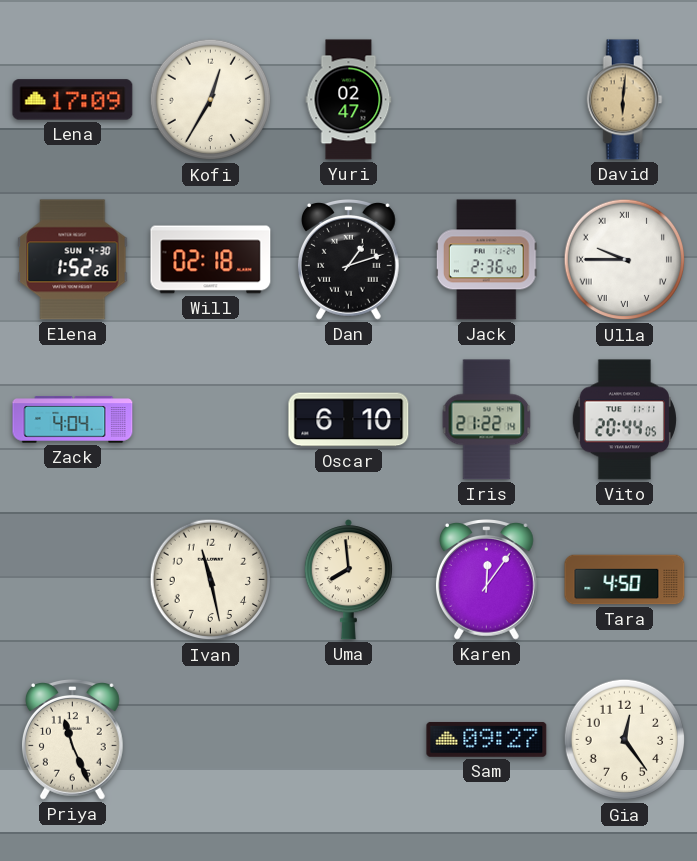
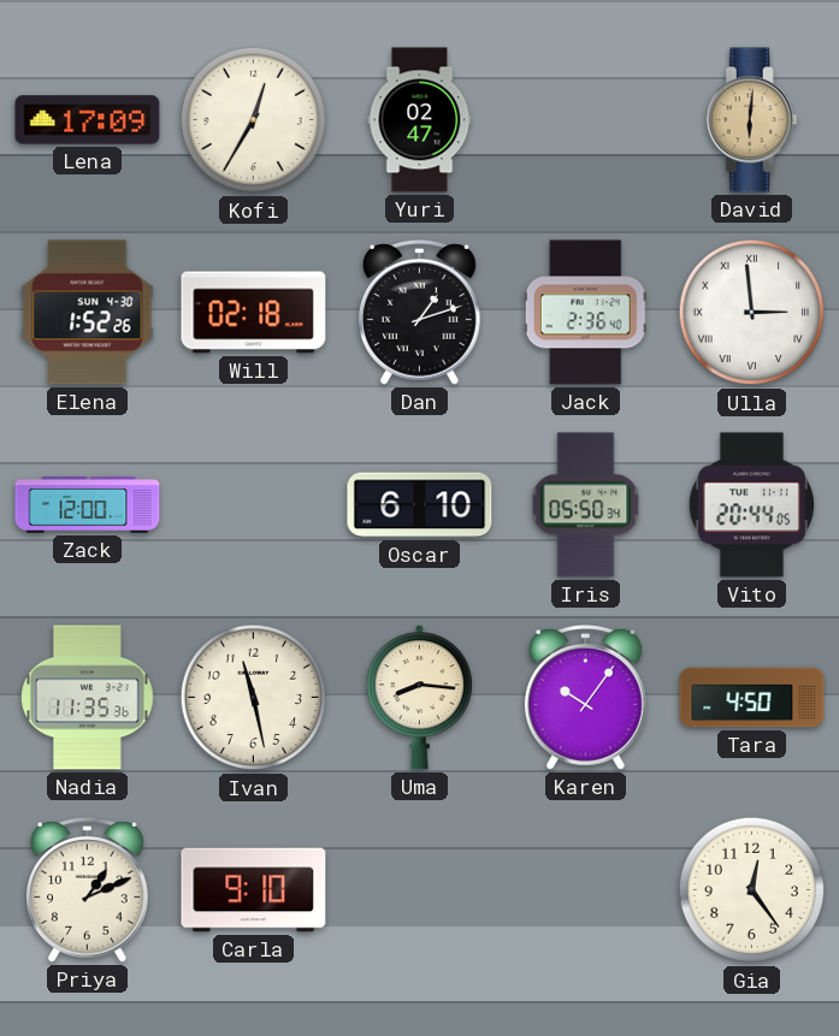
Ulla: 9:45 -> 2:59 (752, 313)
Zack: 4:04 -> 12:00 (88, 505)
Iris: 21:22 -> 05:50 (586, 505)
Nadia: none -> 11:35 (88, 698)
Uma: 7:59 -> 8:16 (419, 698)
Karen: 12:06 -> 10:06 (585, 698)
Priya: 11:26 -> 1:11 (87, 890)
Carla: none -> 9:10 (254, 890)
Sam: 09:27 -> none (487, 739)
